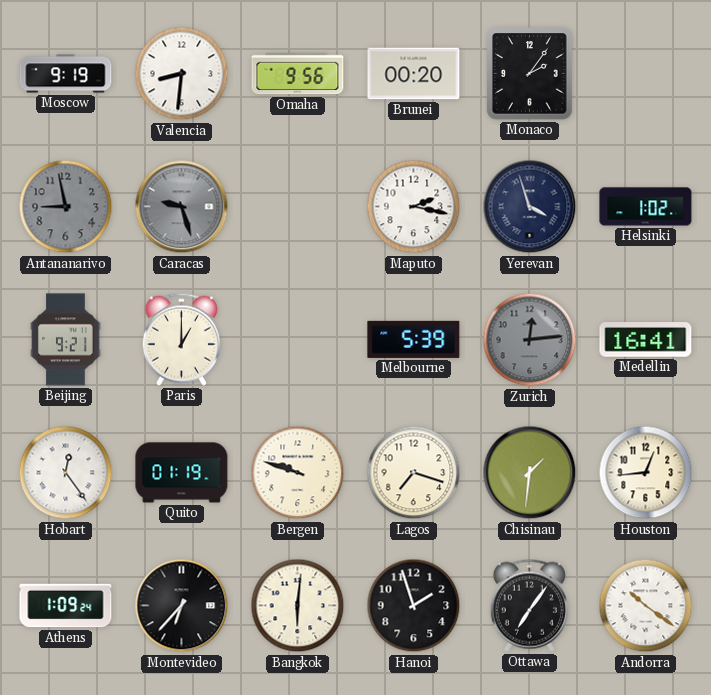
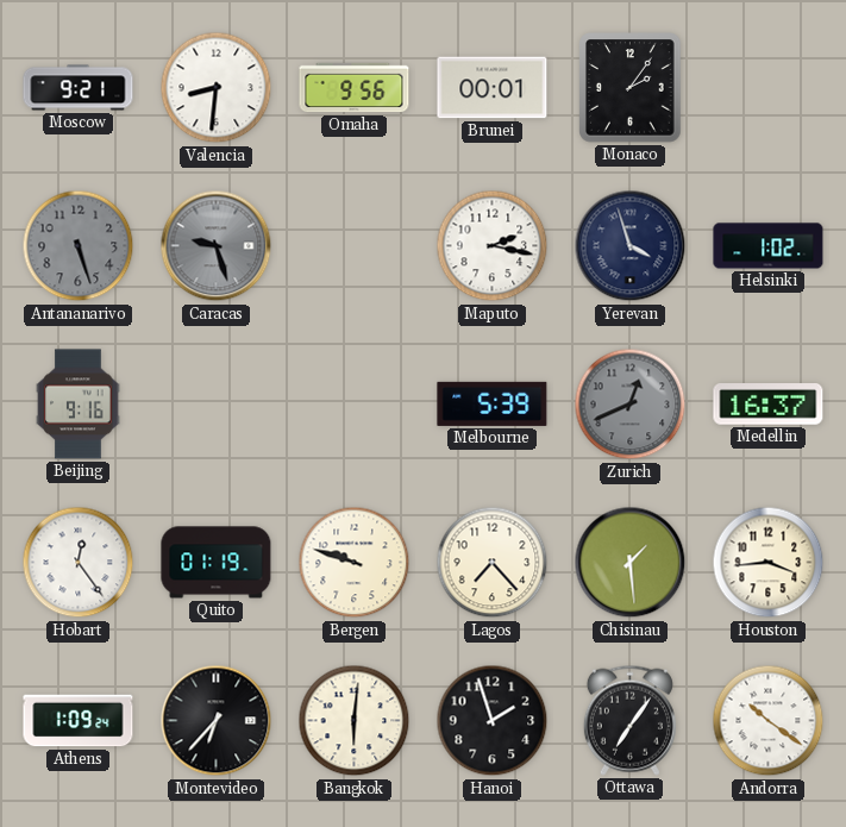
Moscow: 9:19 -> 9:21 (79, 88)
Brunei: 00:20 -> 00:01 (493, 88)
Antananarivo: 8:58 -> 5:27 (79, 246)
Beijing: 9:21 -> 9:16 (79, 405)
Paris: 1:00 -> none (181, 339)
Zurich: 12:14 -> 12:41 (631, 405)
Medellin: 16:41 -> 16:37 (769, 405)
Lagos: 7:18 -> 7:23 (493, 563)
Chisinau: 1:31 -> 1:29 (631, 563)
Houston: 12:44 -> 3:44 (769, 563)
